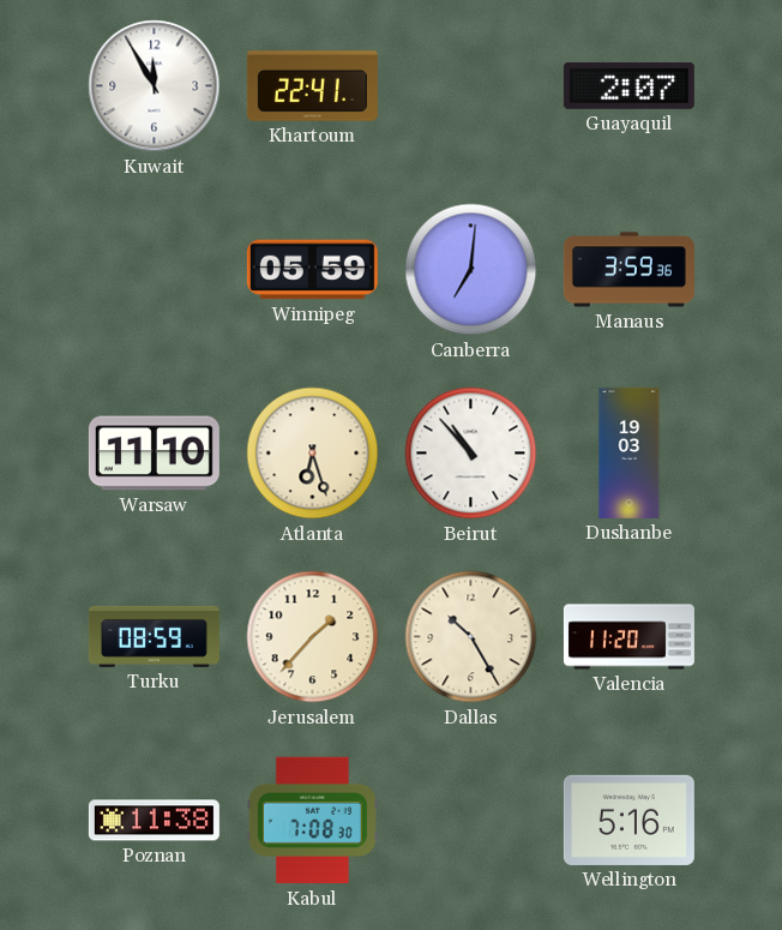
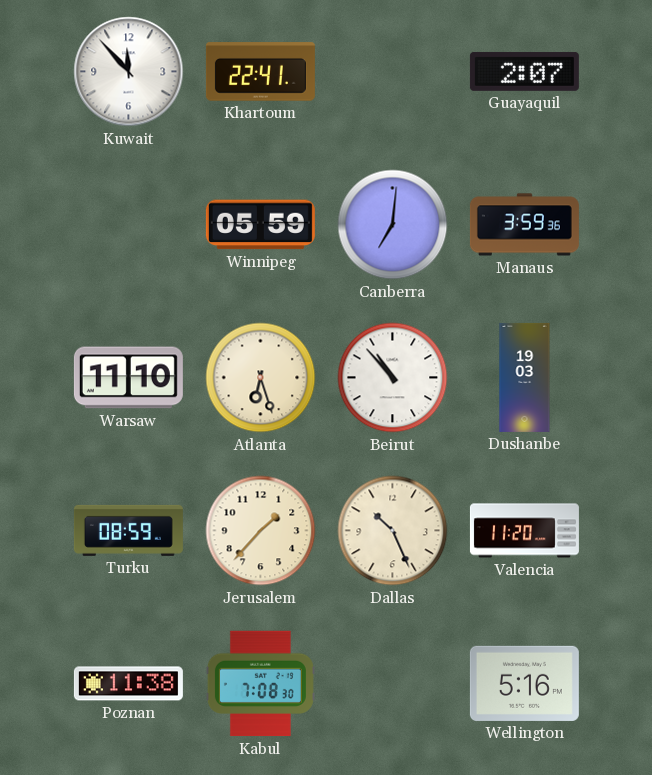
Kuwait: 11:55 -> 11:53 (129, 72)
Dallas: 10:25 -> 10:26 (393, 531)
